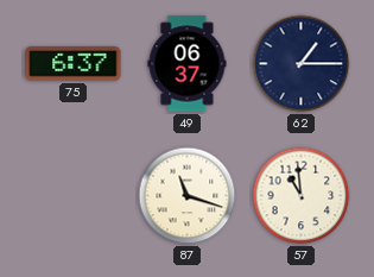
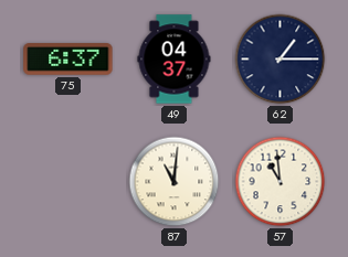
49: 06:37 -> 04:37 (175, 60)
87: 11:18 -> 11:01 (175, 182)
